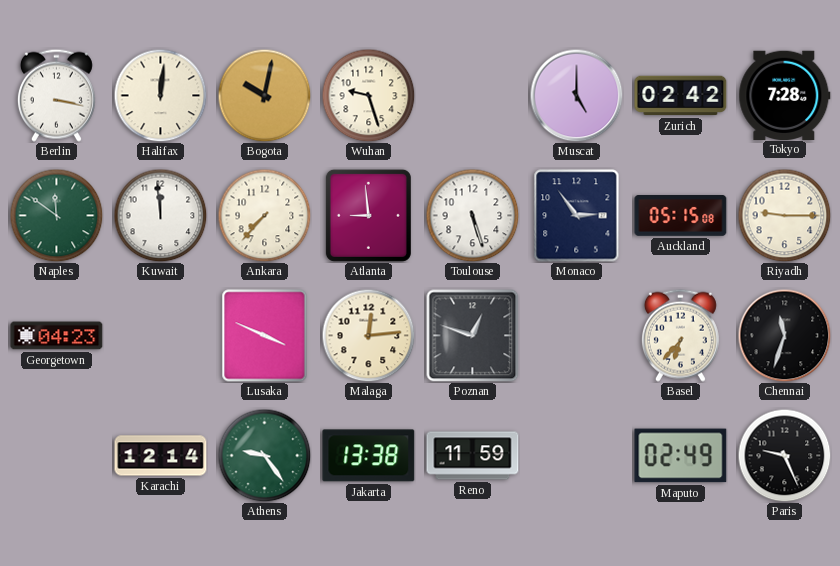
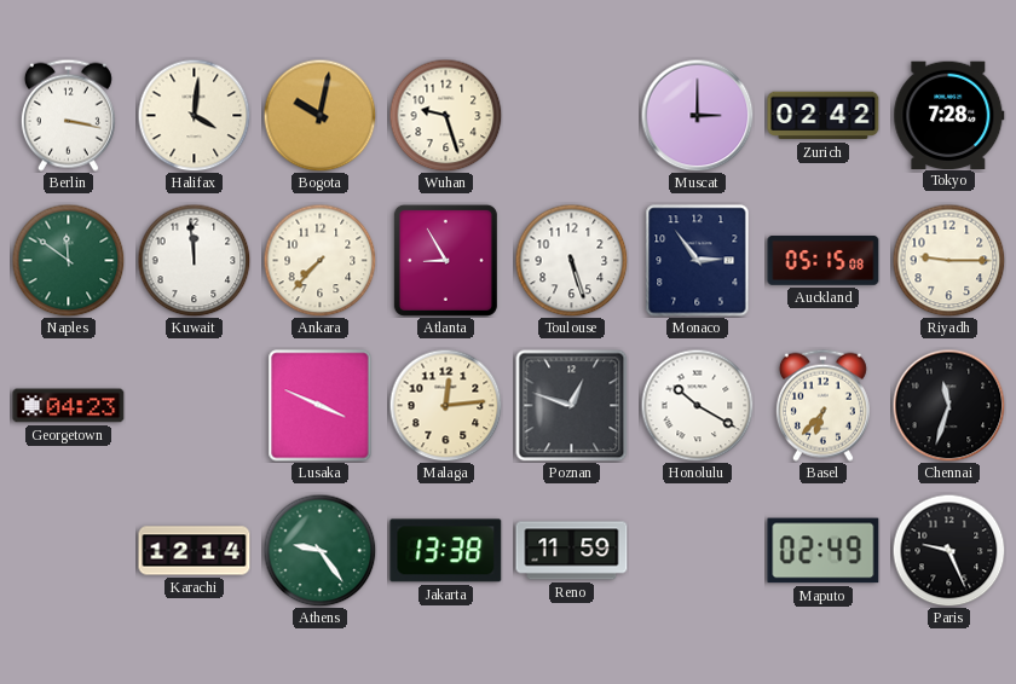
Halifax: 12:01 -> 4:01 (194, 115)
Muscat: 5:00 -> 3:00 (697, 115)
Atlanta: 8:59 -> 8:55 (445, 260)
Honolulu: none -> 10:20 (697, 405)
